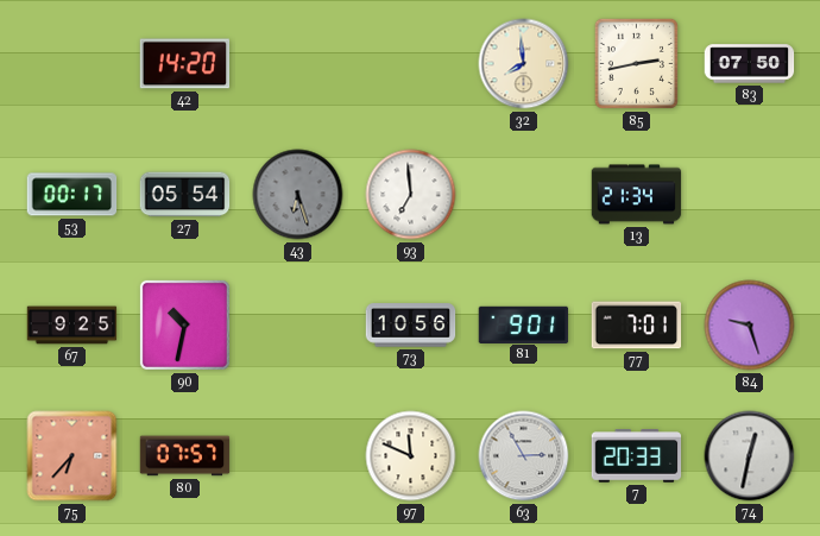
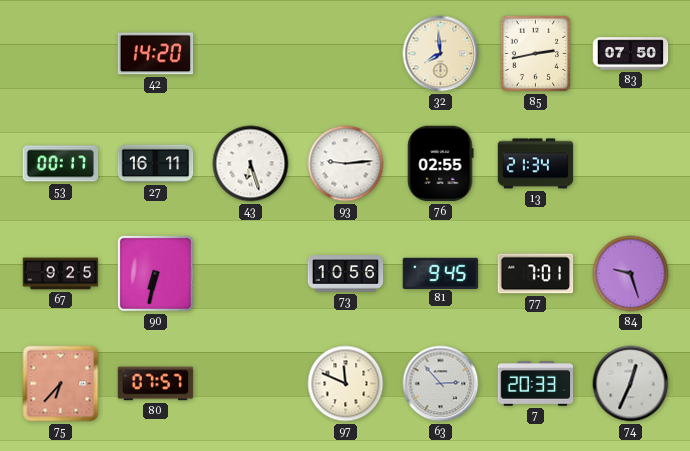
27: 05:54 -> 16:11 (156, 164)
43 dial: grey -> white (251, 164)
93: 6:59 -> 9:14 (346, 164)
76: none -> 02:55 (441, 164)
90: 10:32 -> 6:32 (155, 273)
81: 9:01 -> 9:45 (441, 273)
63: 2:55 -> 2:53 (441, 384)
74: 12:32 -> 12:34 (631, 384)
